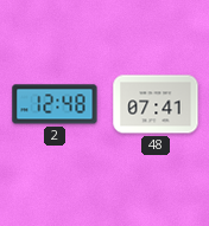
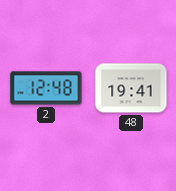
48: 07:41 -> 19:41 (131, 88)
